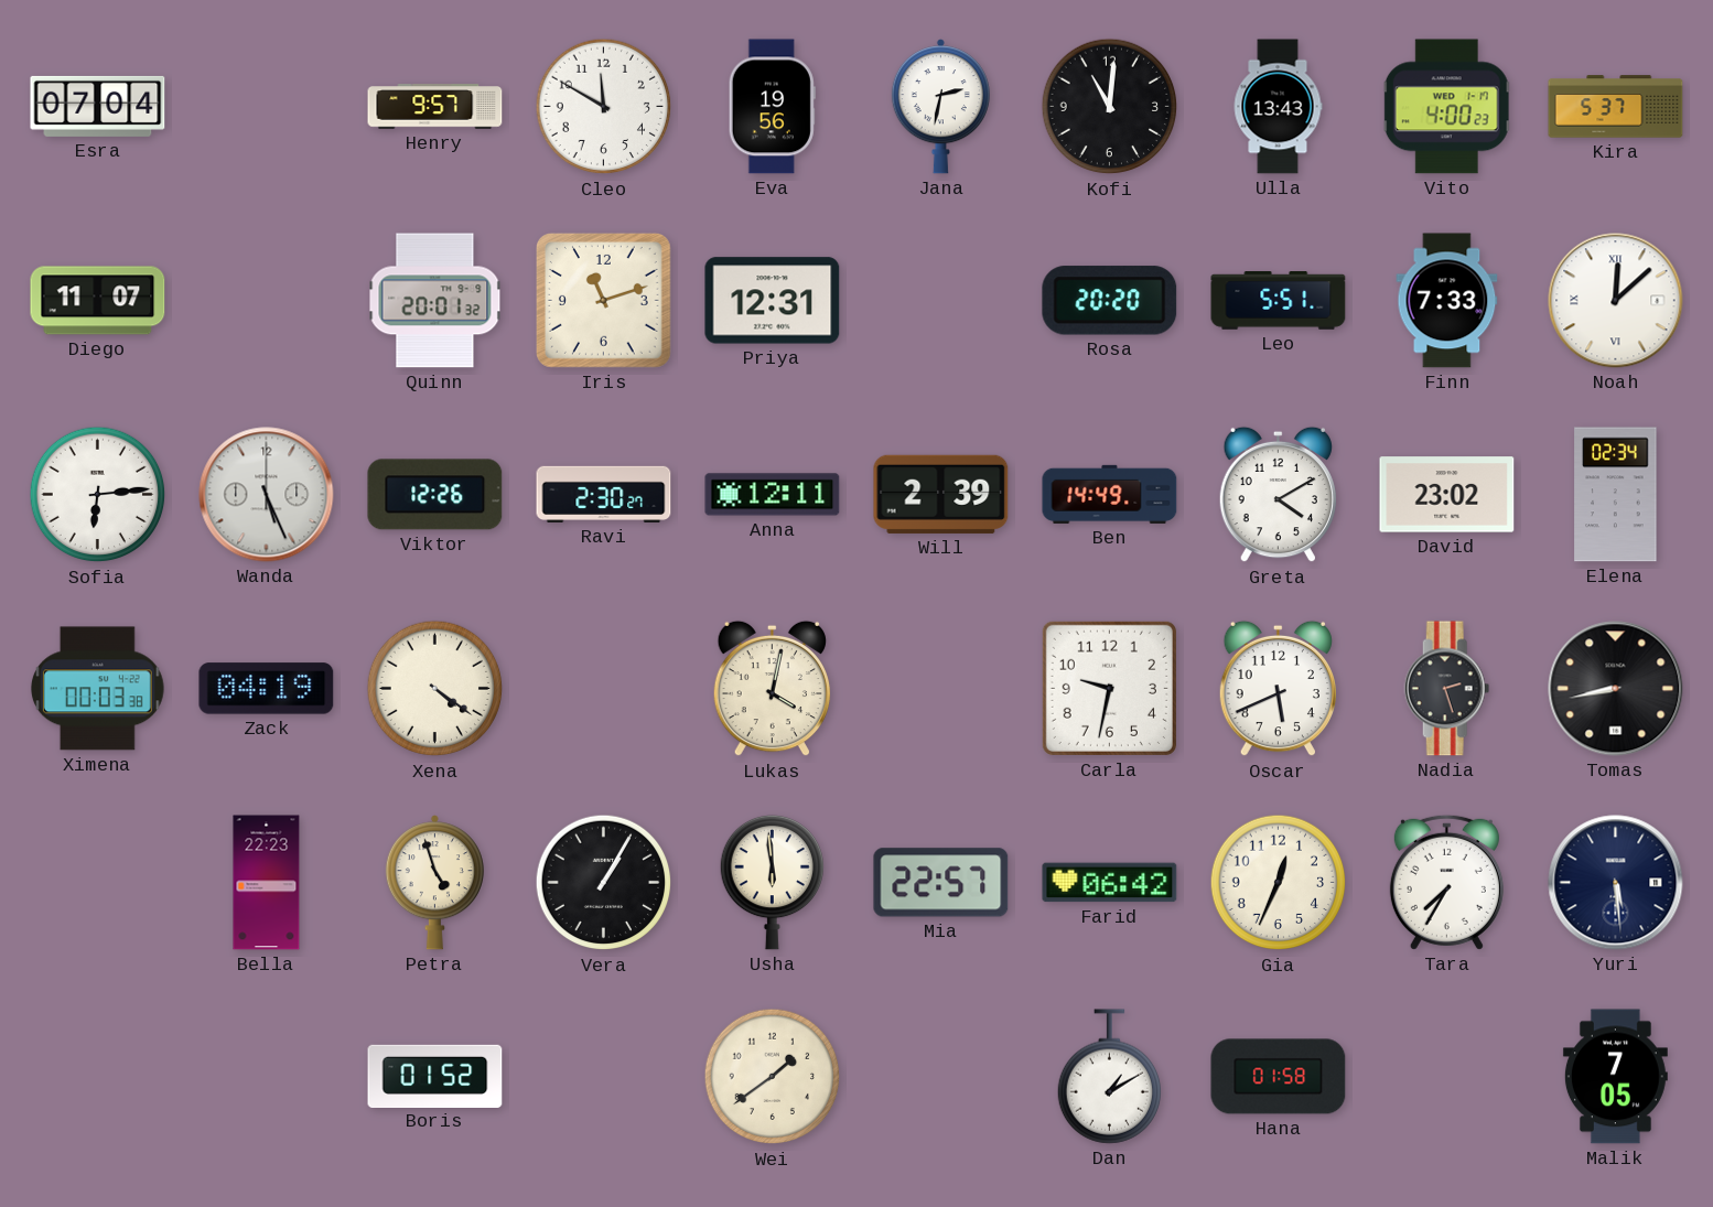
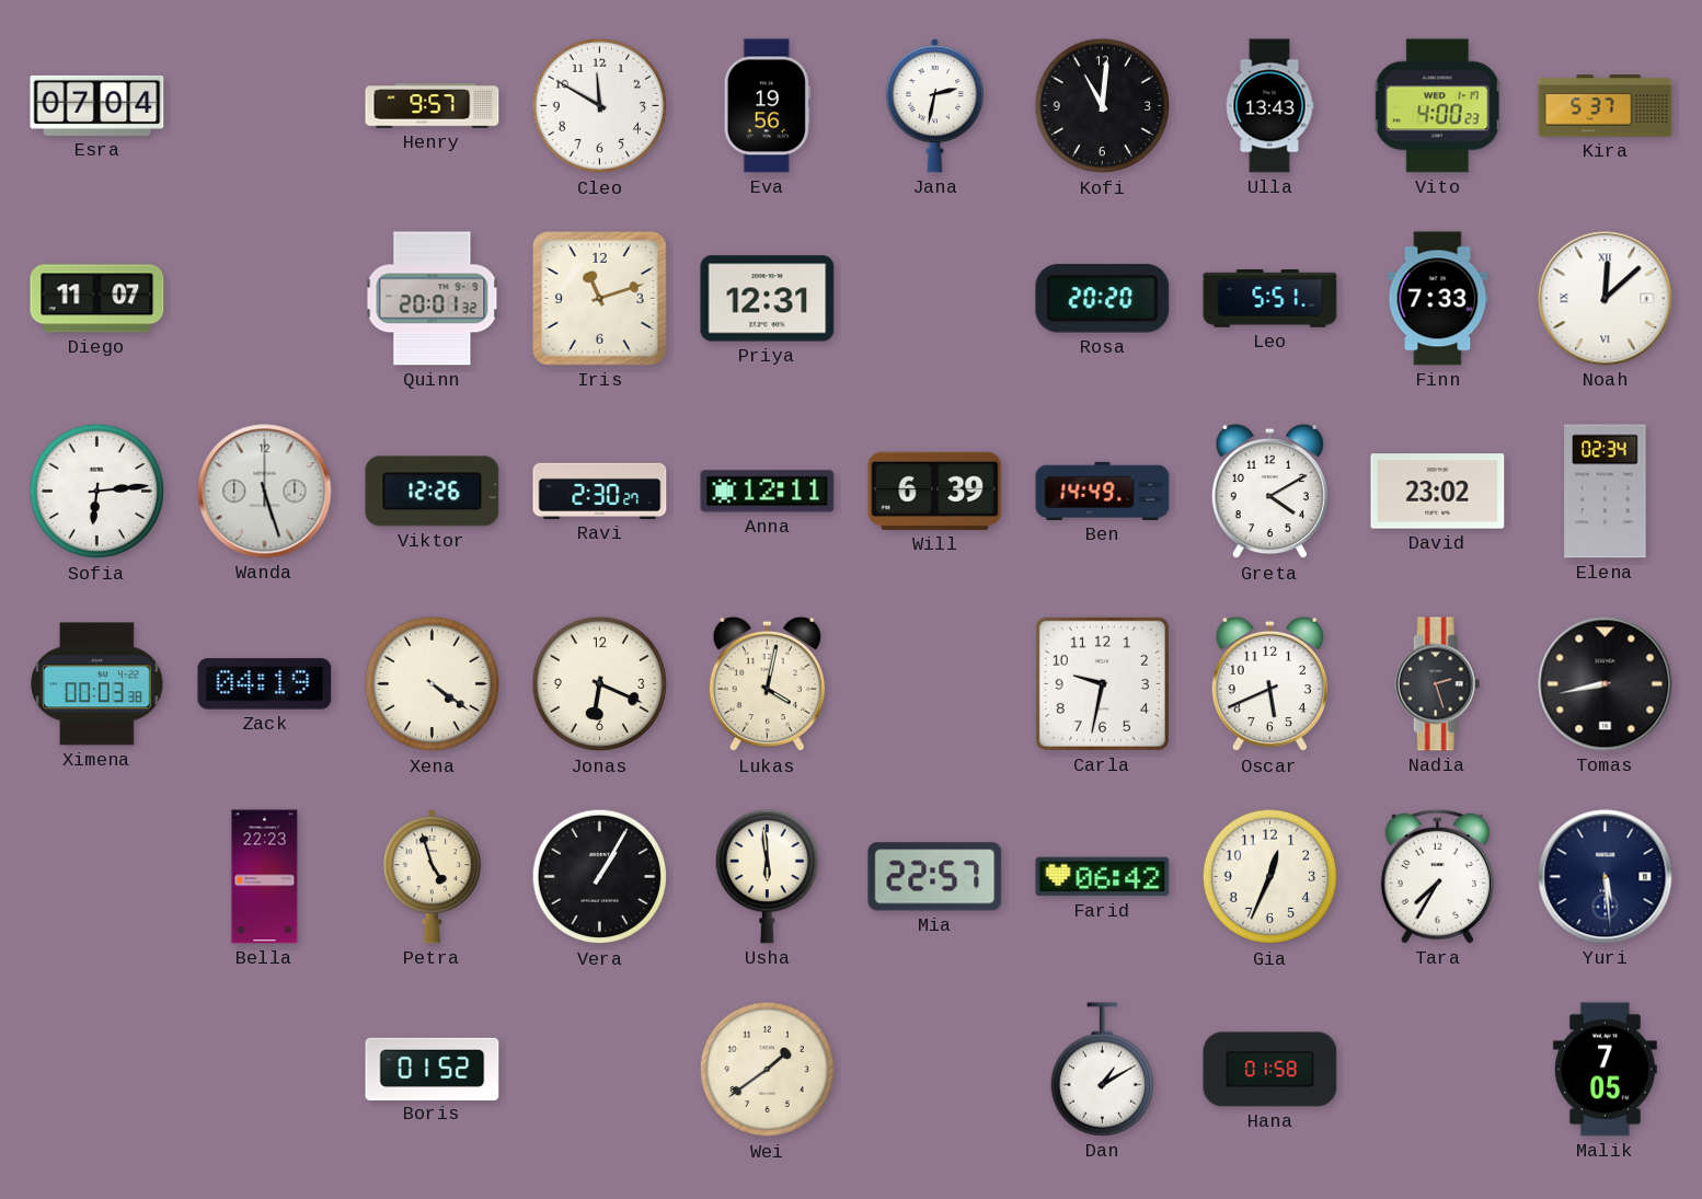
Wanda: 5:26 -> 5:27 (265, 492)
Will: 2:39 -> 6:39 (935, 491)
Jonas: none -> 6:19 (600, 684)
